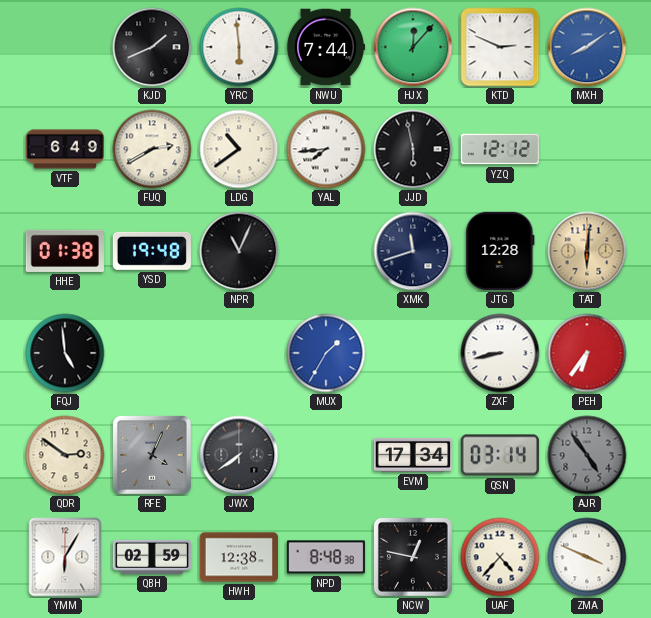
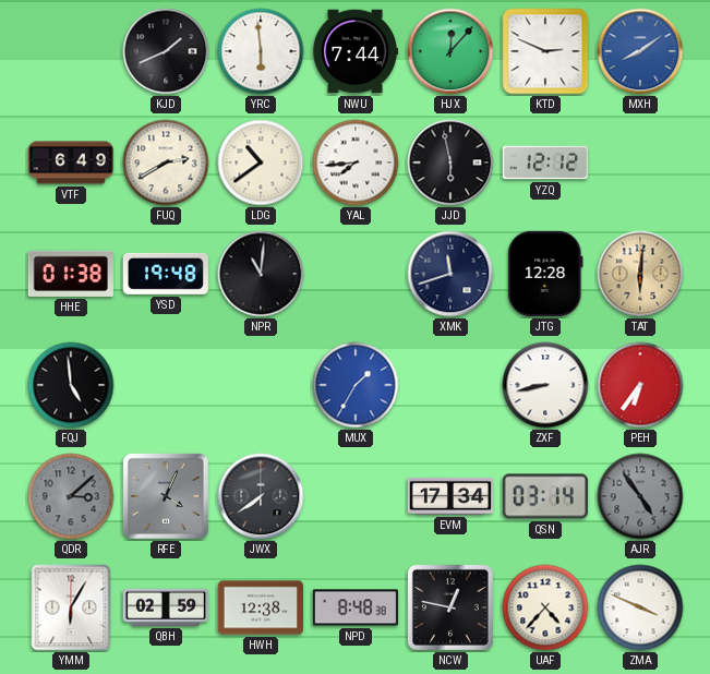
NPR: 11:04 -> 11:01 (261, 274)
QDR: 2:51 -> 3:08 (71, 496)
QDR dial: cream -> grey (71, 496)
